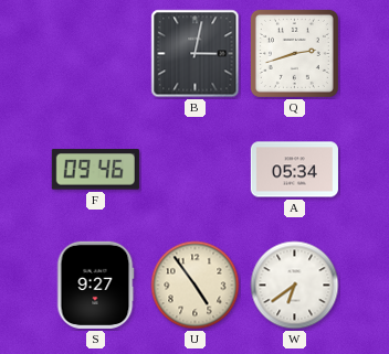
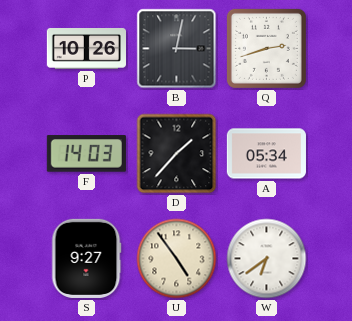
P: none -> 10:26 (86, 49)
F: 09:46 -> 14:03 (86, 154)
D: none -> 1:37 (177, 154)
